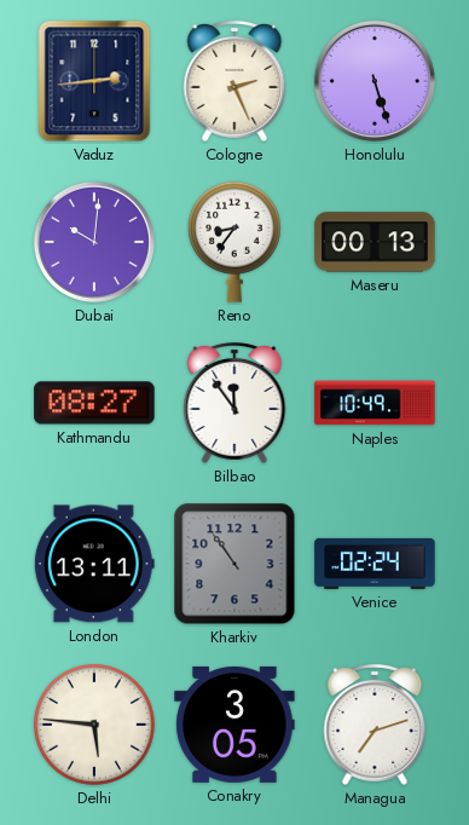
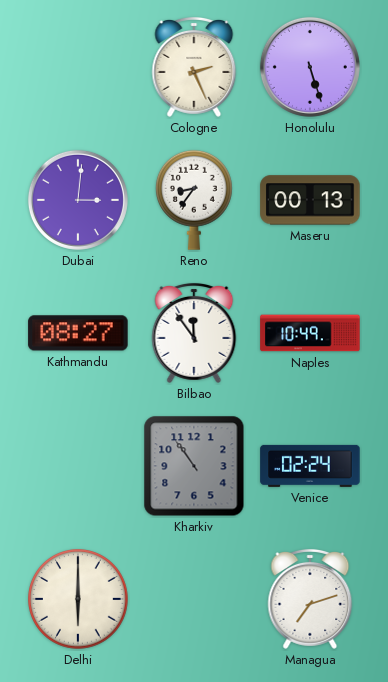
Vaduz: 2:44 -> none (94, 81)
Dubai: 10:01 -> 3:01 (78, 200)
London: 13:11 -> none (94, 564)
Delhi: 5:46 -> 6:00 (79, 600)
Conakry: 3:05 -> none (234, 725)
